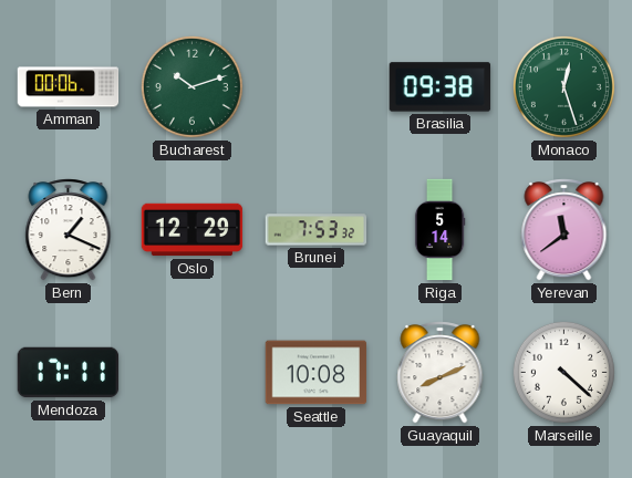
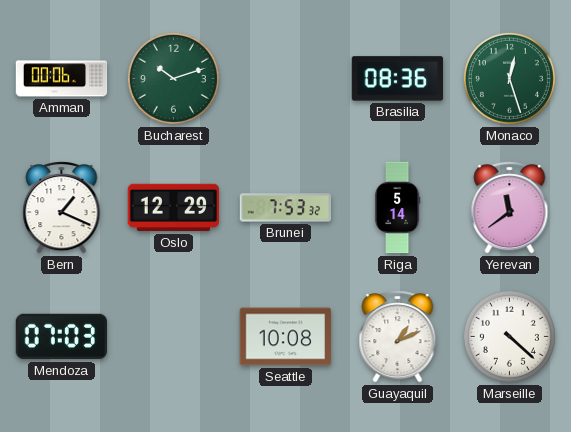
Brasilia: 09:38 -> 08:36 (398, 79)
Mendoza: 17:11 -> 07:03 (62, 337)
Guayaquil: 8:11 -> 1:11 (398, 337)
